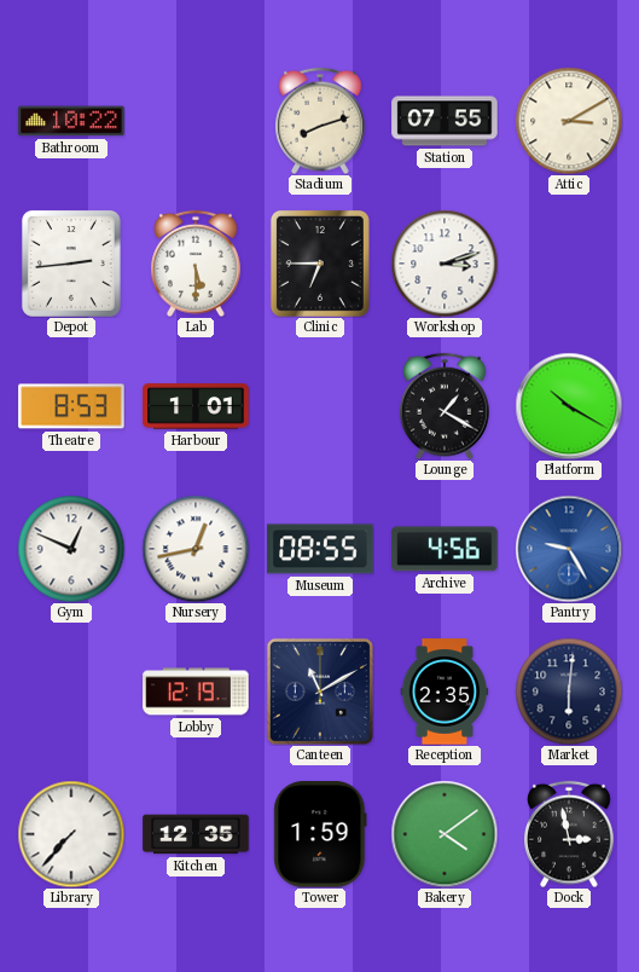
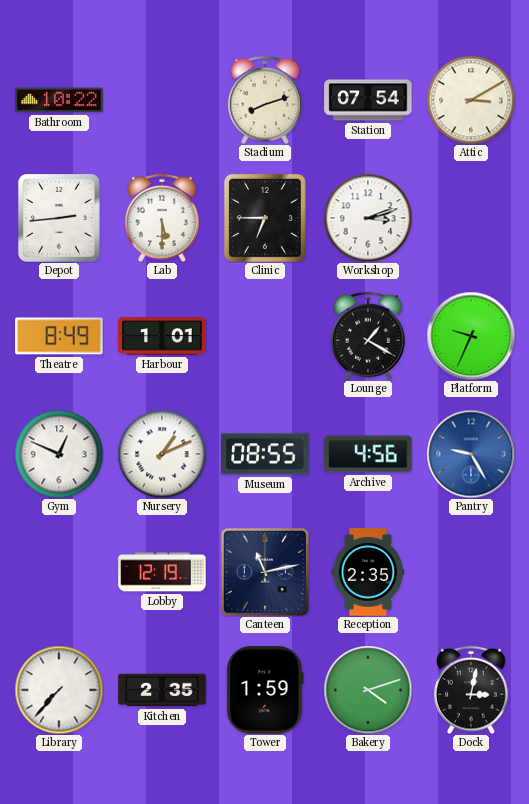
Station: 07:55 -> 07:54 (368, 100)
Theatre: 8:53 -> 8:49 (59, 336)
Platform: 10:20 -> 9:34 (471, 336)
Nursery: 12:43 -> 1:11 (162, 454)
Canteen: 11:10 -> 11:13 (265, 572)
Market: 6:01 -> none (569, 692)
Kitchen: 12:35 -> 2:35 (162, 690)
Bakery: 4:09 -> 4:12 (368, 690)
Dock: 2:58 -> 3:02 (471, 690)
